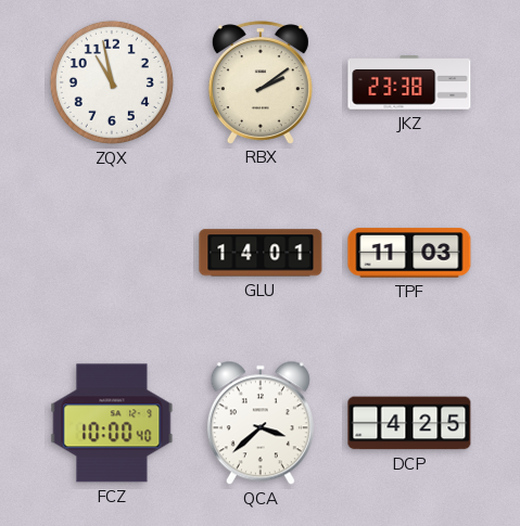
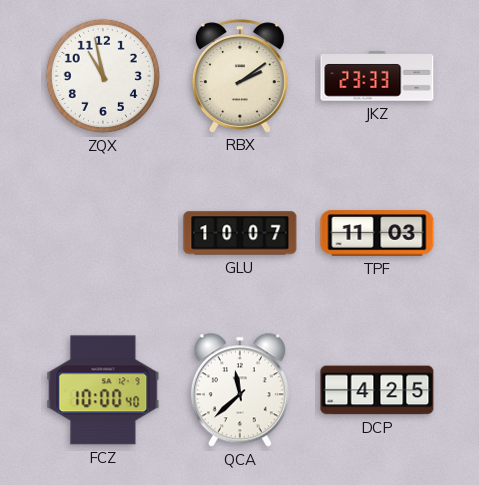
JKZ: 23:38 -> 23:33 (377, 76)
GLU: 14:01 -> 10:07 (240, 233)
QCA: 3:38 -> 11:38 (240, 390)
